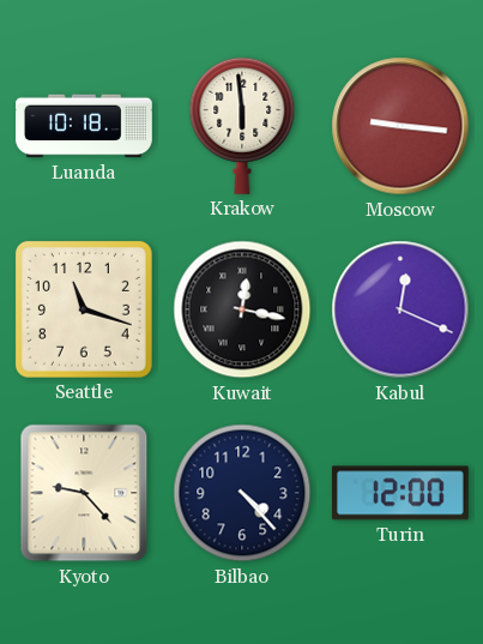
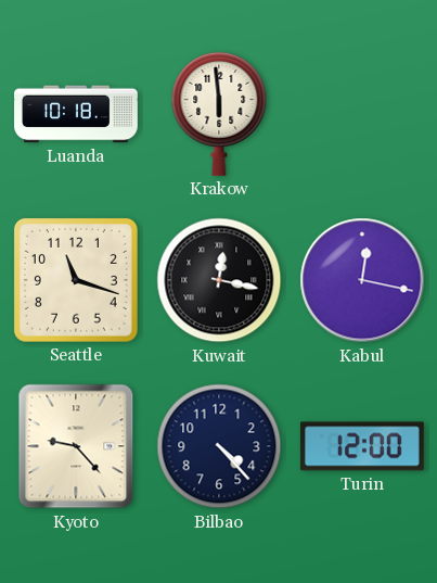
Moscow: 9:16 -> none (400, 126)
Kabul: 12:19 -> 12:17 (362, 280)
